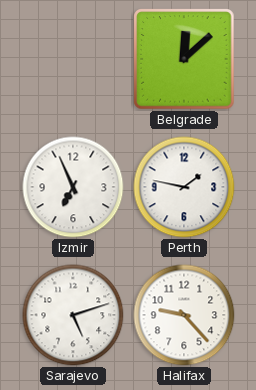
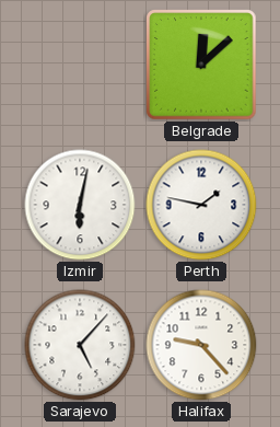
Izmir: 6:56 -> 6:02 (80, 205)
Sarajevo: 5:12 -> 5:07 (80, 345)
